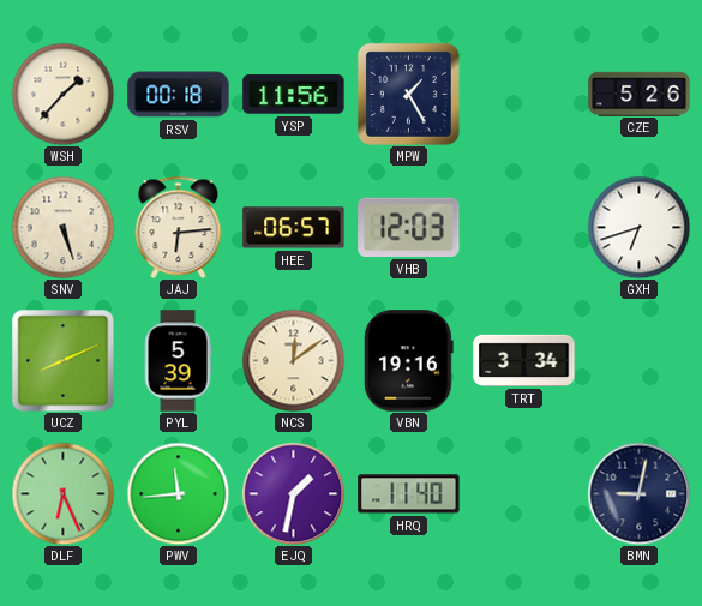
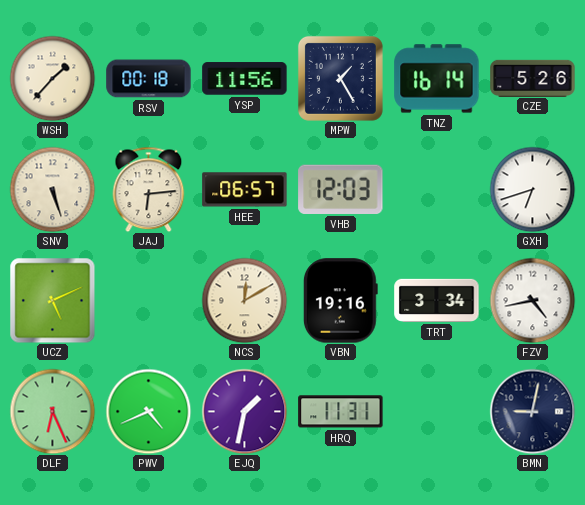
TNZ: none -> 16:14 (437, 79)
UCZ: 8:11 -> 5:11 (52, 300)
PYL: 5:39 -> none (178, 361)
NCS: 12:09 -> 12:10 (244, 300)
FZV: none -> 4:43 (532, 300)
PWV: 11:44 -> 4:41 (148, 411)
HRQ: 11:40 -> 11:31 (341, 412)
